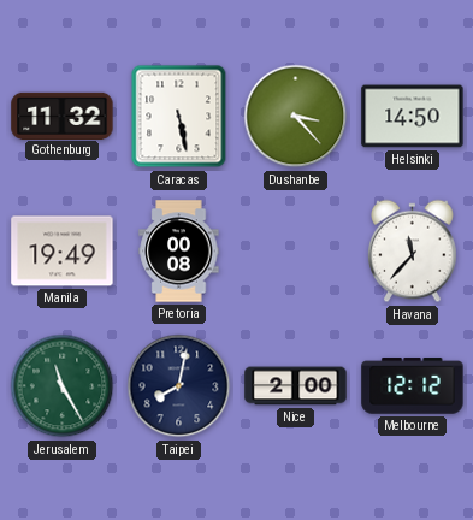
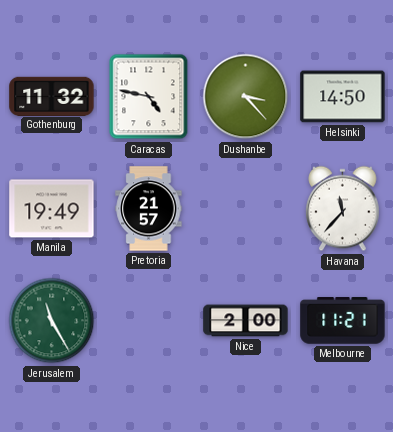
Caracas: 5:28 -> 4:47 (149, 97)
Pretoria: 00:08 -> 21:57 (149, 209)
Taipei: 8:02 -> none (179, 386)
Melbourne: 12:12 -> 11:21 (343, 321)
